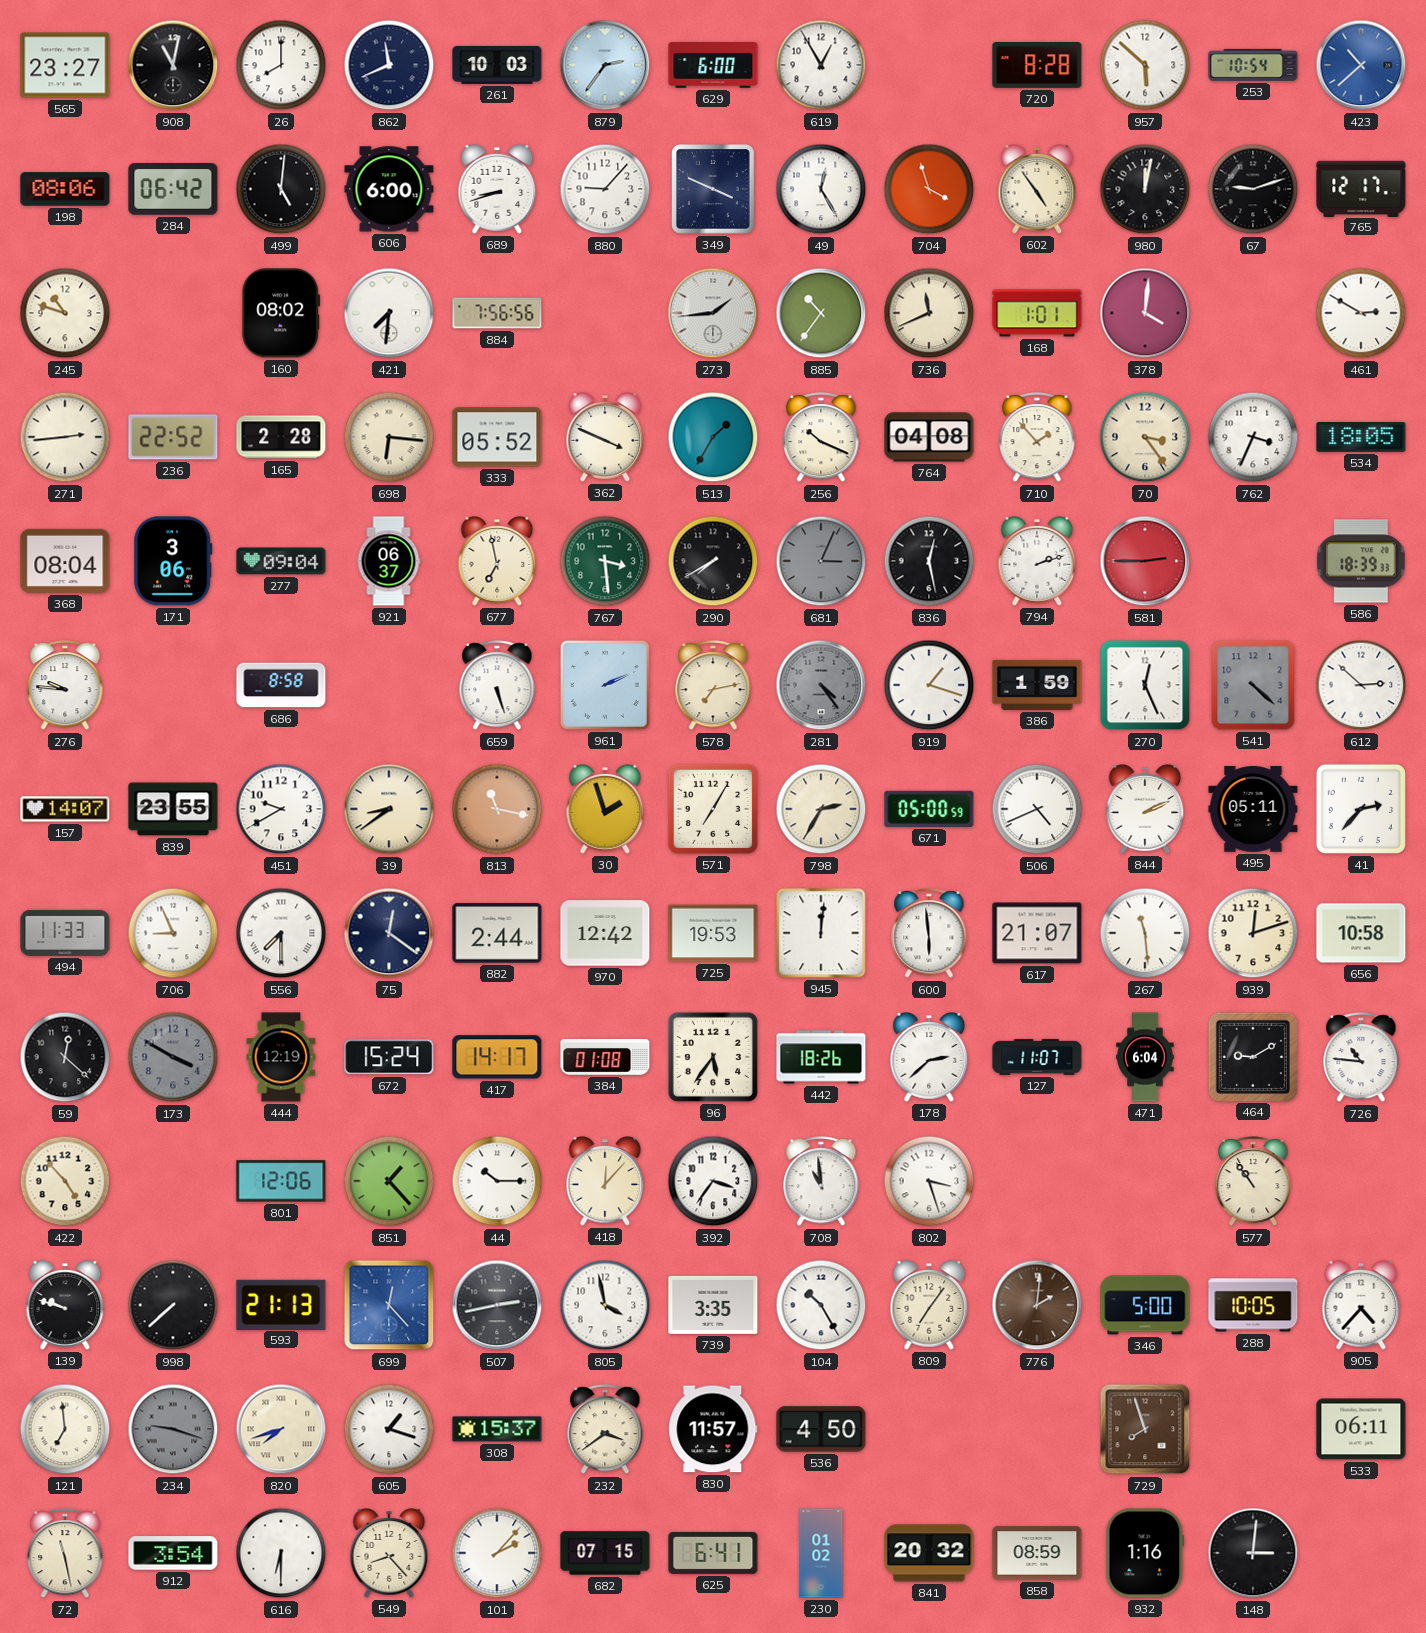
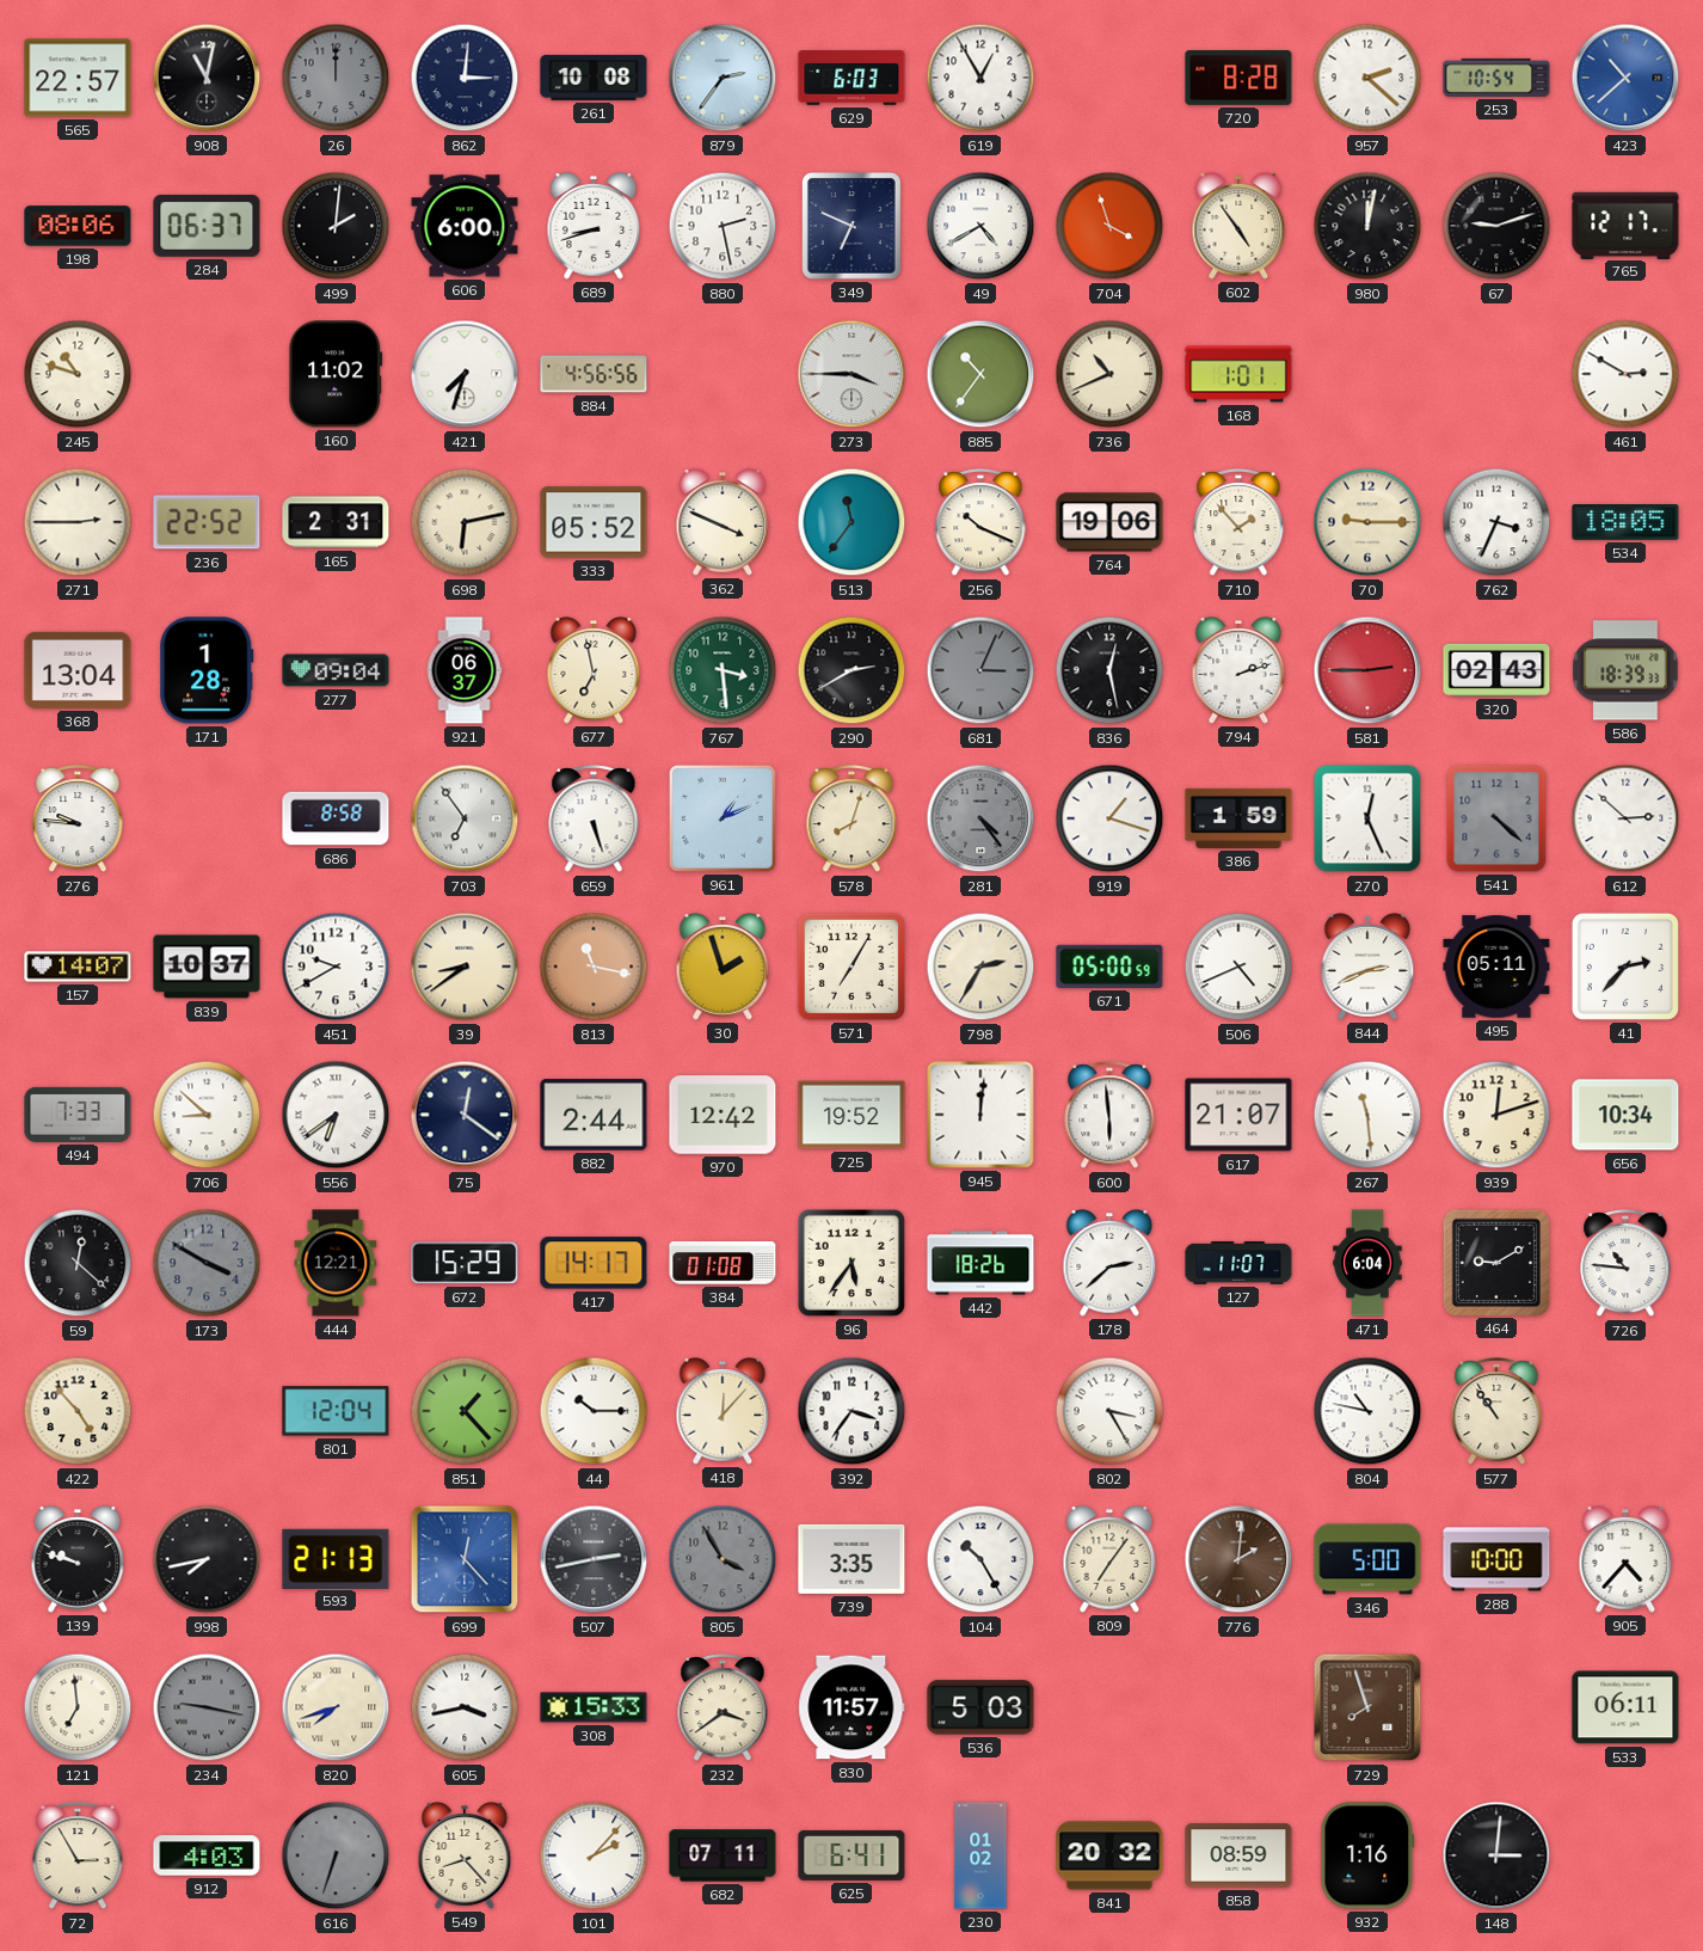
565: 23:27 -> 22:57 (78, 78)
26: 8:00 -> 12:00 (336, 78)
26 dial: white -> grey (336, 78)
862: 11:41 -> 3:01 (465, 78)
261: 10:03 -> 10:08 (594, 78)
629: 6:00 -> 6:03 (851, 78)
957: 5:52 -> 2:22 (1367, 78)
284: 06:42 -> 06:37 (207, 226)
499: 5:01 -> 2:01 (336, 226)
880: 9:07 -> 2:28 (723, 226)
349: 3:49 -> 6:49 (853, 227)
49: 12:25 -> 4:40 (980, 226)
160: 08:02 -> 11:02 (336, 374)
421: 7:31 -> 7:33 (465, 374)
884: 7:56 -> 4:56 (594, 374)
273: 1:44 -> 3:45 (851, 374)
736: 11:41 -> 10:41 (1109, 374)
378: 4:01 -> none (1145, 313)
271: 2:44 -> 2:45 (78, 522)
165: 2:28 -> 2:31 (336, 522)
698: 6:16 -> 6:13 (465, 522)
513: 1:35 -> 11:36 (851, 522)
764: 04:08 -> 19:06 (1109, 522)
70: 3:24 -> 9:15 (1367, 522)
368: 08:04 -> 13:04 (78, 670)
171: 3:06 -> 1:28 (207, 670)
290: 7:40 -> 2:40 (851, 670)
320: none -> 02:43 (1496, 670)
703: none -> 6:54 (465, 818)
961: 2:11 -> 1:11 (723, 818)
578: 7:13 -> 8:03 (851, 820)
839: 23:55 -> 10:37 (207, 967)
844: 2:11 -> 2:41 (1367, 968)
494: 11:33 -> 7:33 (78, 1115)
706: 8:56 -> 8:52 (207, 1115)
556: 7:30 -> 6:39 (336, 1115)
725: 19:53 -> 19:52 (851, 1115)
656: 10:58 -> 10:34 (1625, 1115)
444: 12:19 -> 12:21 (336, 1263)
672: 15:24 -> 15:29 (465, 1263)
801: 12:06 -> 12:04 (336, 1411)
708: 10:59 -> none (821, 1182)
802: 3:27 -> 3:25 (1109, 1411)
804: none -> 10:47 (1367, 1411)
998: 7:38 -> 7:43 (207, 1559)
805: 3:58 -> 3:55 (723, 1559)
805 dial: white -> grey (723, 1559)
288: 10:05 -> 10:00 (1496, 1559)
234: 9:18 -> 9:17 (207, 1707)
605: 1:18 -> 3:43 (465, 1707)
308: 15:37 -> 15:33 (594, 1707)
536: 4:50 -> 5:03 (980, 1707)
72: 11:28 -> 2:55 (78, 1857)
912: 3:54 -> 4:03 (207, 1855)
616: 6:30 -> 6:33 (336, 1855)
616 dial: white -> grey (336, 1855)
682: 07:15 -> 07:11 (723, 1855)
